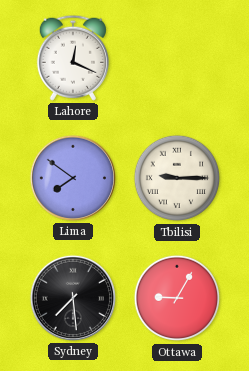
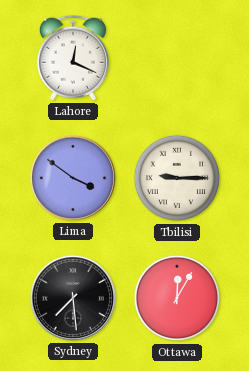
Lima: 7:51 -> 3:51 (73, 178)
Ottawa: 9:05 -> 12:05 (177, 298)
